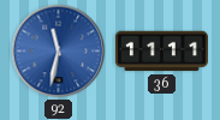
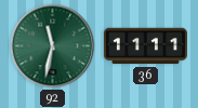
92 dial: blue -> green (53, 46)
